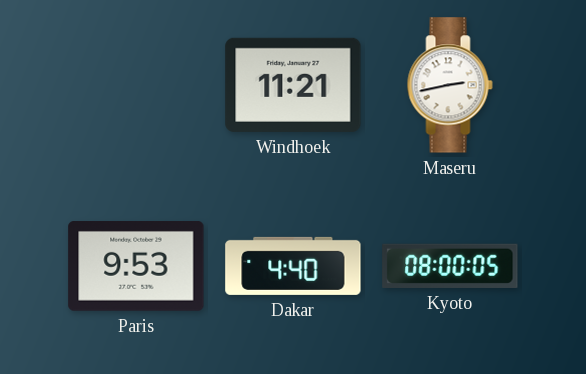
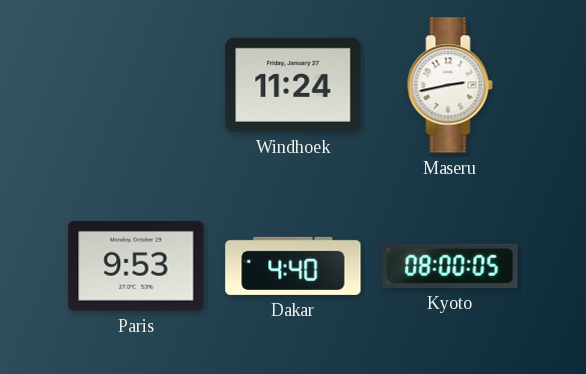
Windhoek: 11:21 -> 11:24 (293, 85)
